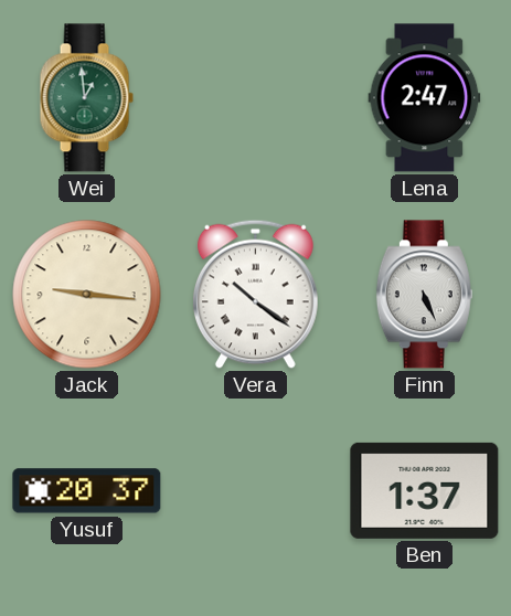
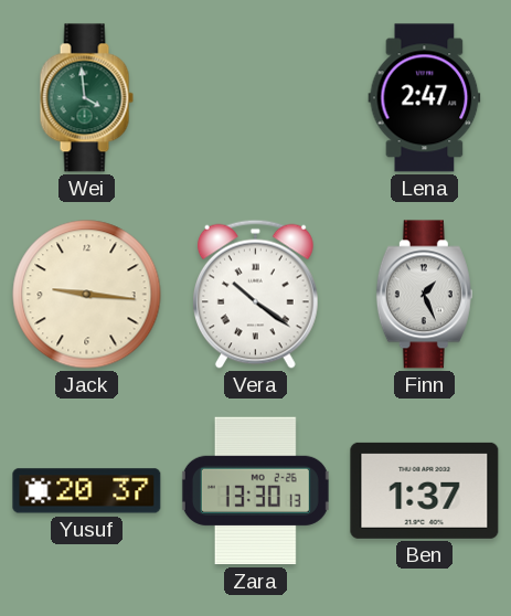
Wei: 12:59 -> 3:59 (86, 98)
Finn: 5:26 -> 1:26 (424, 295)
Zara: none -> 13:30 (255, 491)
